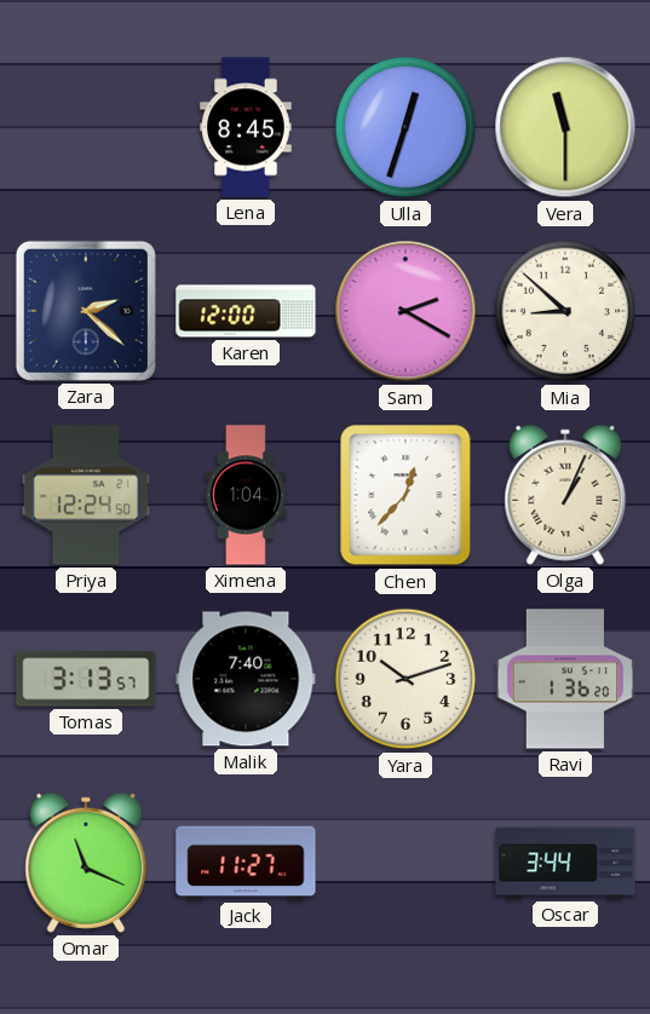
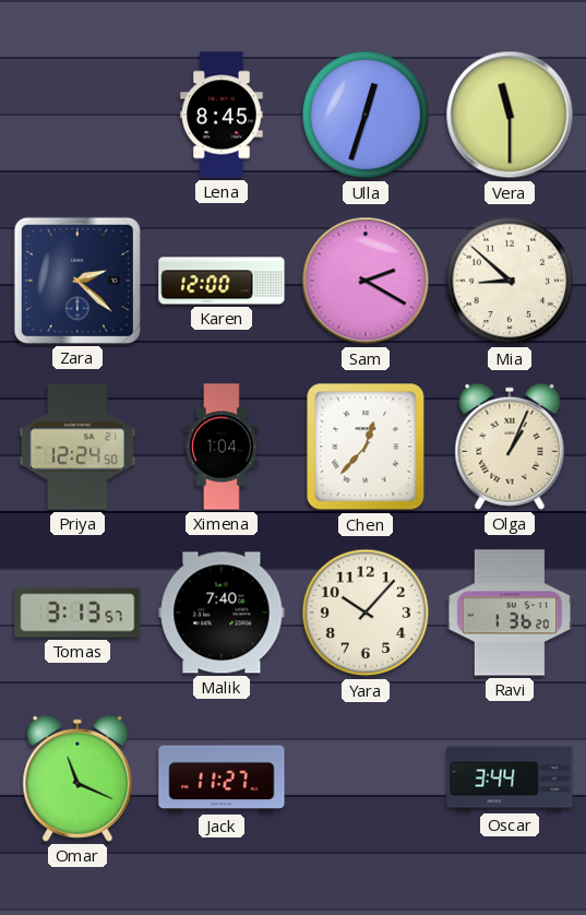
Yara: 10:12 -> 10:07 (366, 613)
